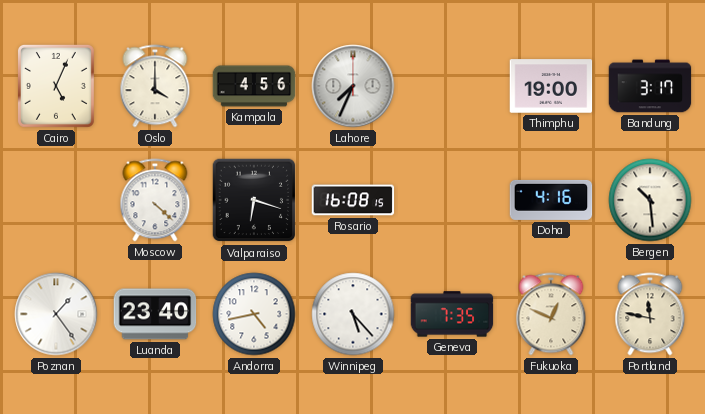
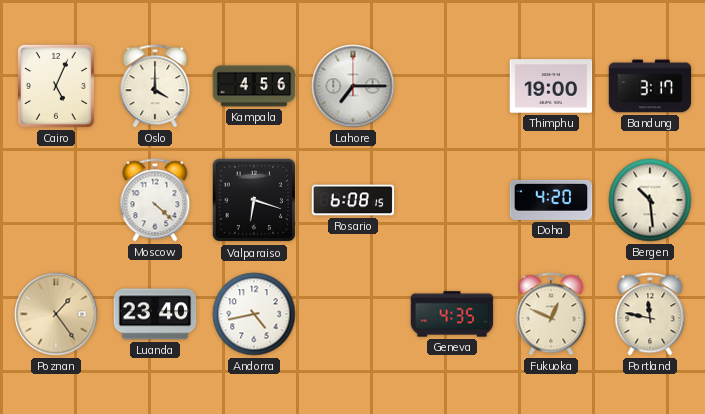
Lahore: 7:34 -> 7:15 (353, 86)
Rosario: 16:08 -> 6:08 (353, 200)
Doha: 4:16 -> 4:20 (551, 200)
Poznan dial: white -> champagne (56, 314)
Winnipeg: 5:23 -> none (353, 314)
Geneva: 7:35 -> 4:35 (452, 314)
